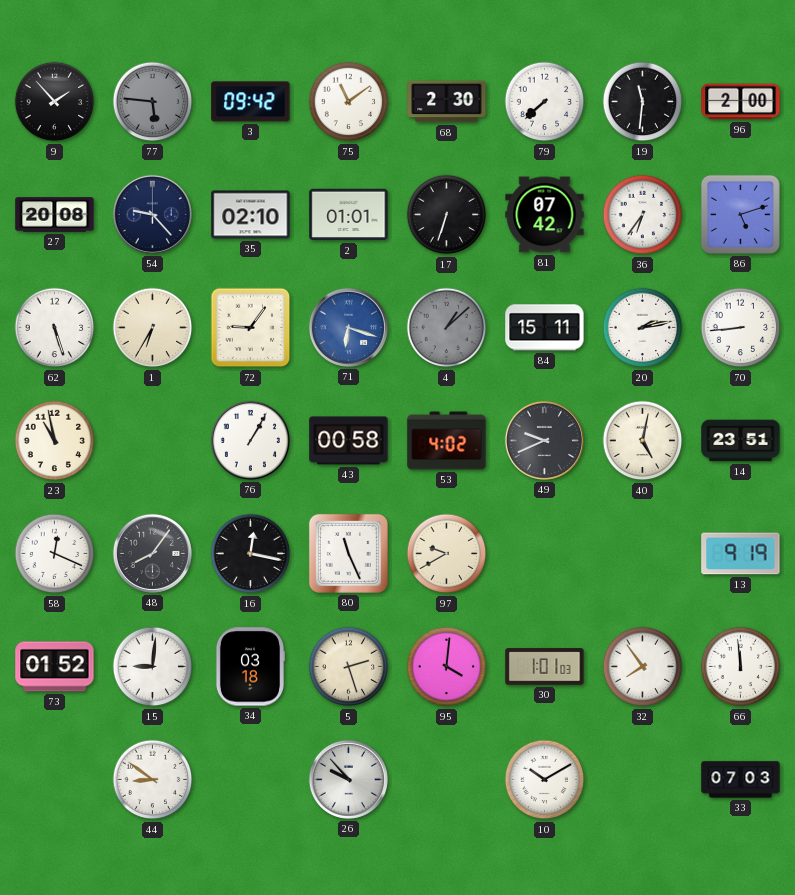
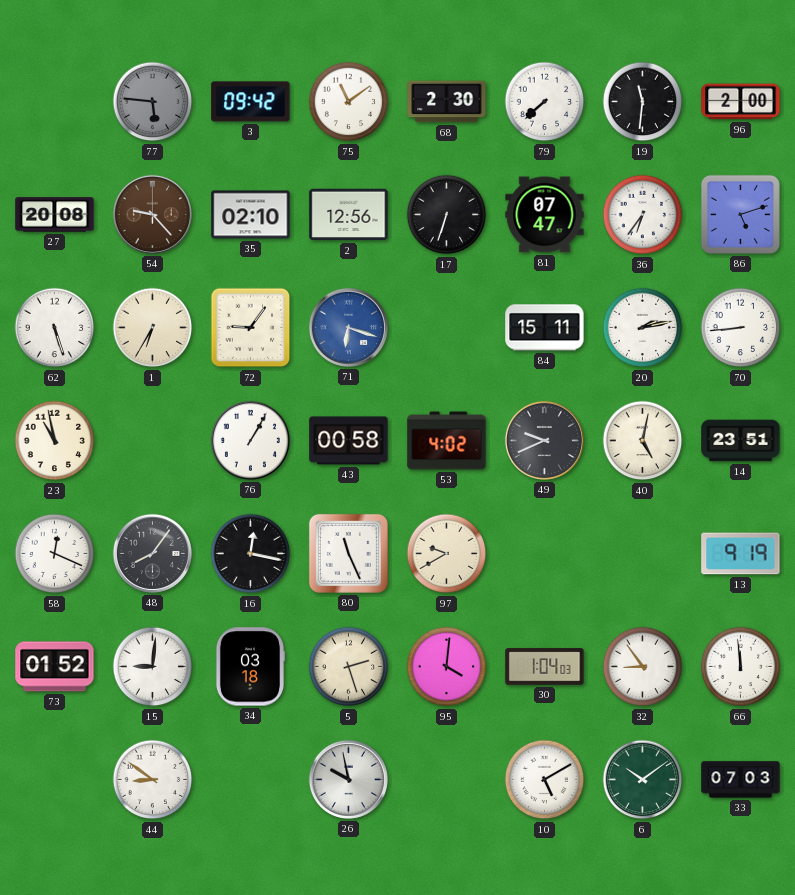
9: 1:53 -> none (55, 102)
54 dial: navy -> brown (152, 214)
2: 01:01 -> 12:56 (349, 215)
81: 07:42 -> 07:47 (545, 215)
4: 1:08 -> none (447, 328)
30: 1:01 -> 1:04 (545, 667)
32: 7:54 -> 8:54 (643, 667)
26: 9:53 -> 9:58 (348, 779)
10: 10:10 -> 5:10 (545, 780)
6: none -> 10:09 (643, 780)
